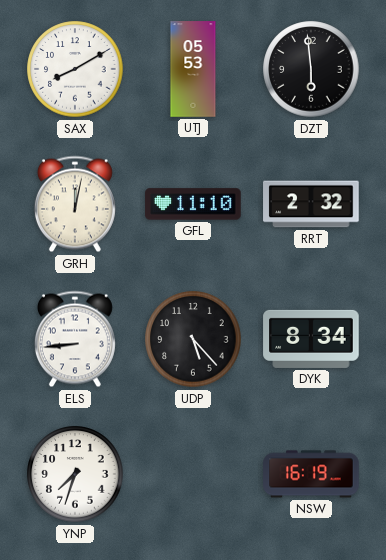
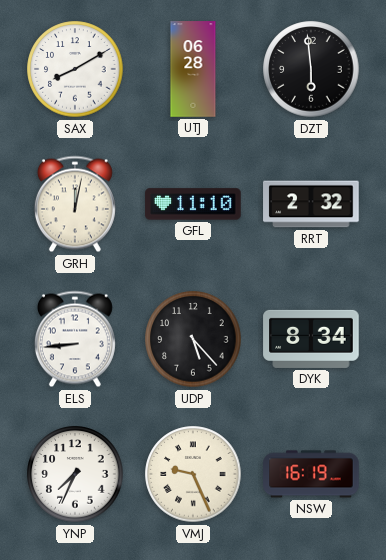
UTJ: 05:53 -> 06:28 (193, 69)
YNP: 7:33 -> 7:34 (75, 474)
VMJ: none -> 9:26 (193, 474)
